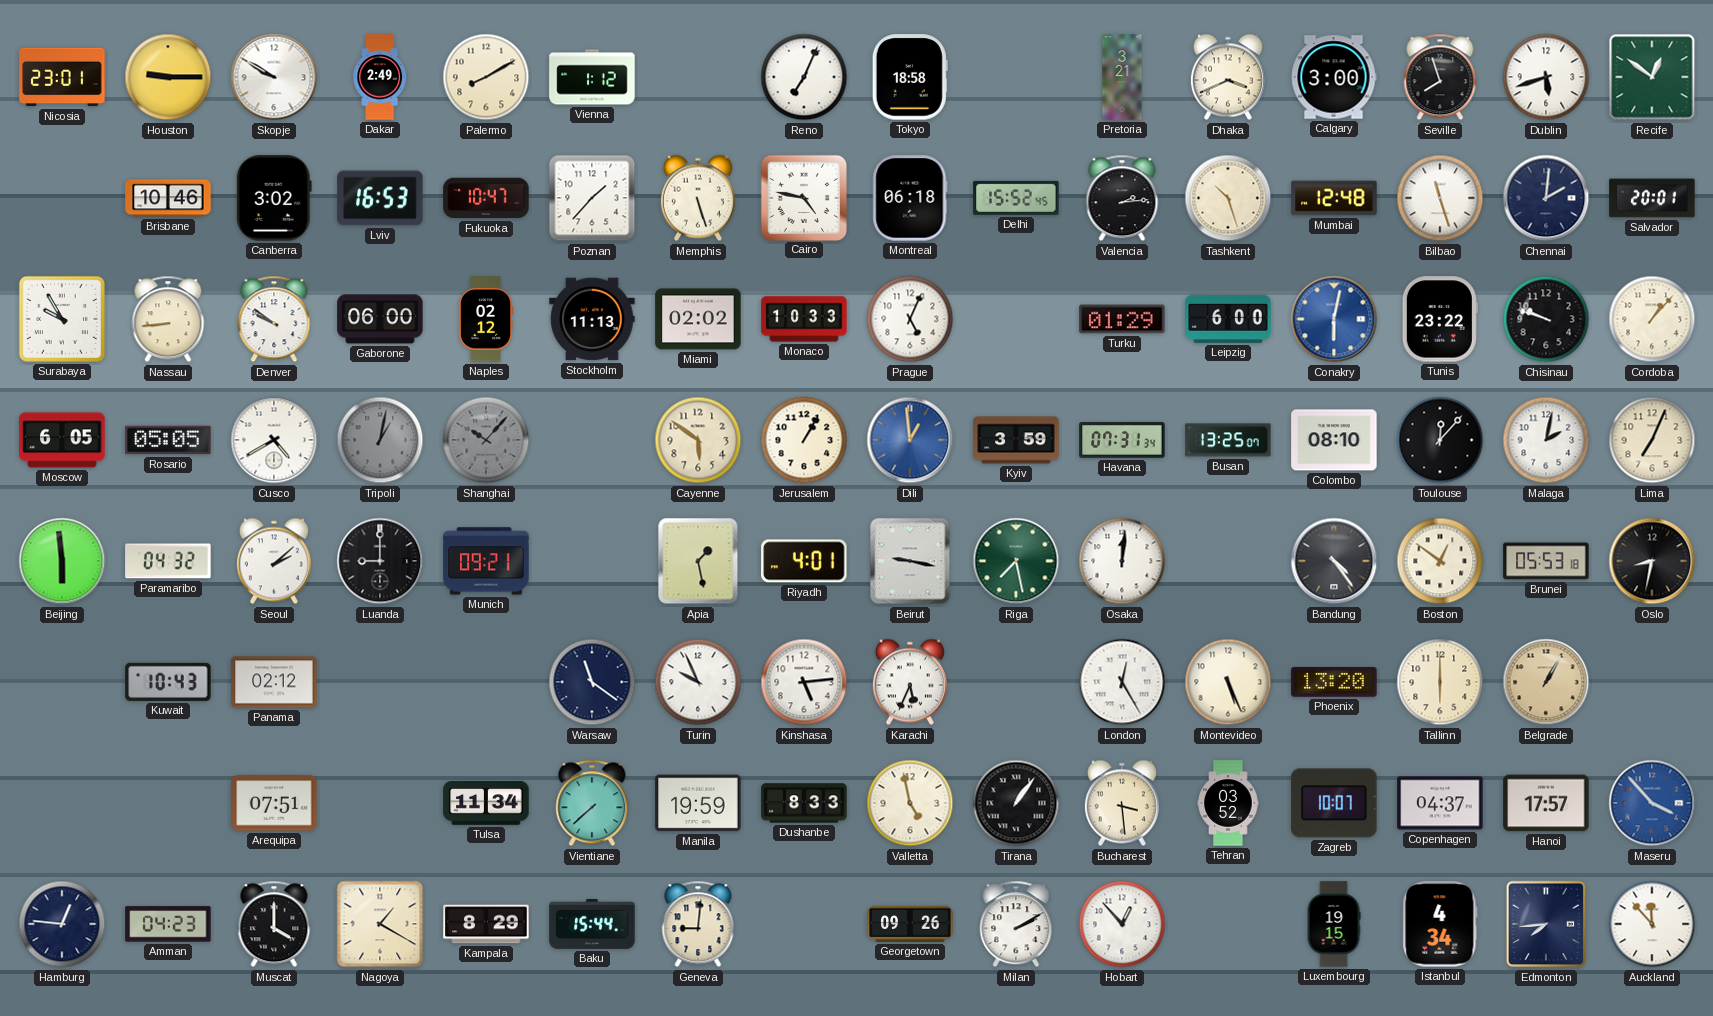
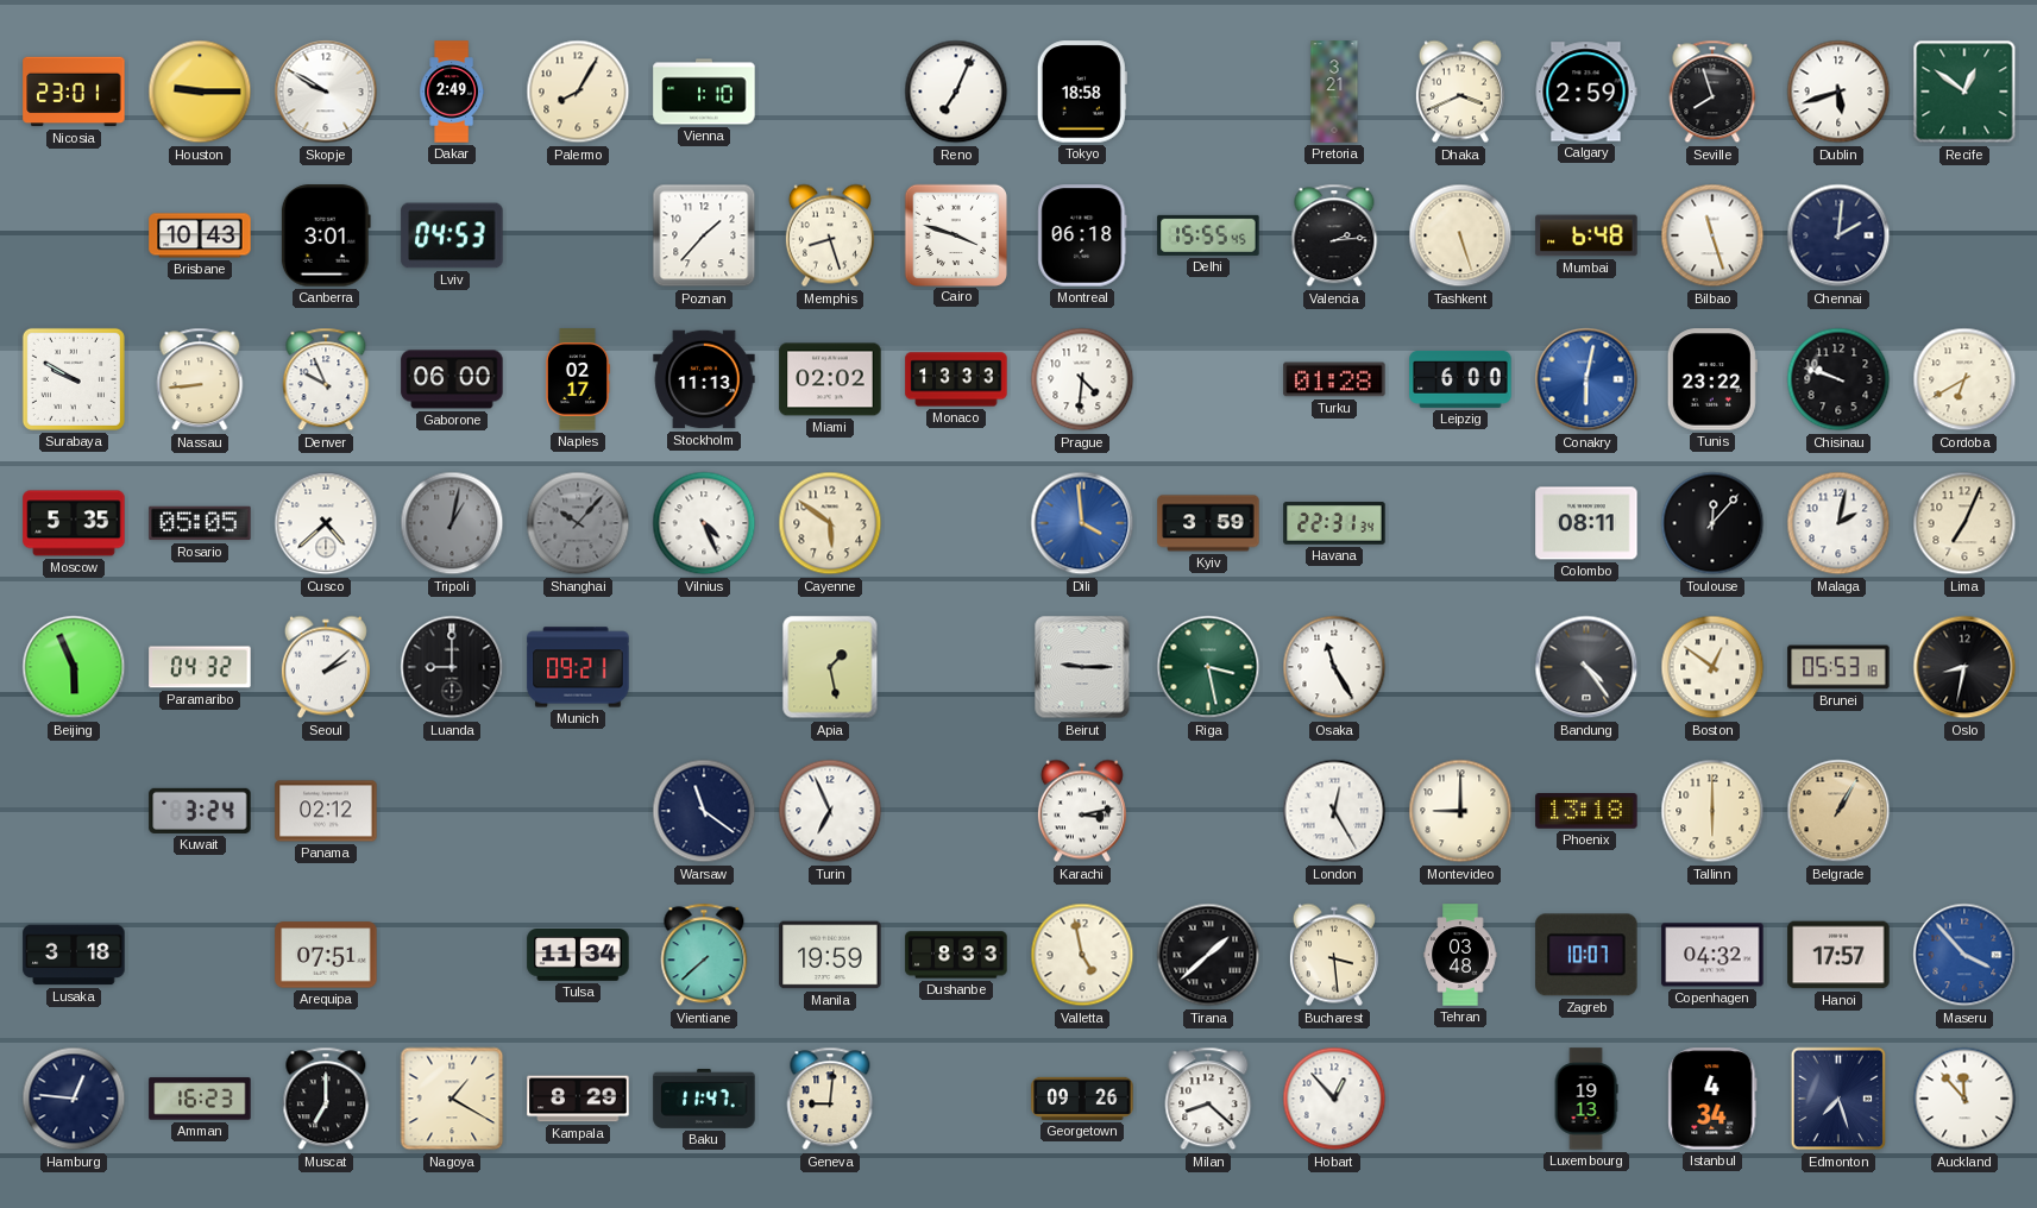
Palermo: 8:10 -> 8:05 (578, 92)
Vienna: 1:12 -> 1:10 (704, 92)
Calgary: 3:00 -> 2:59 (1586, 92)
Brisbane: 10:46 -> 10:43 (200, 235)
Canberra: 3:02 -> 3:01 (326, 235)
Lviv: 16:53 -> 04:53 (452, 235)
Fukuoka: 10:47 -> none (486, 198)
Memphis: 5:27 -> 8:27 (830, 235)
Cairo: 4:47 -> 3:48 (955, 234)
Delhi: 15:52 -> 15:55 (1208, 235)
Tashkent: 10:27 -> 5:27 (1460, 235)
Mumbai: 12:48 -> 6:48 (1586, 235)
Salvador: 20:01 -> none (1652, 198)
Surabaya: 9:55 -> 9:50 (74, 379)
Denver: 9:51 -> 9:56 (326, 379)
Naples: 02:12 -> 02:17 (578, 379)
Monaco: 10:33 -> 13:33 (956, 379)
Prague: 5:04 -> 4:31 (1082, 379)
Turku: 01:29 -> 01:28 (1334, 379)
Cordoba: 1:07 -> 6:40 (1964, 379)
Moscow: 6:05 -> 5:35 (74, 523)
Cusco: 4:40 -> 4:38 (326, 523)
Vilnius: none -> 4:26 (704, 523)
Jerusalem: 1:05 -> none (804, 440)
Dili: 12:59 -> 3:59 (1082, 523)
Havana: 07:31 -> 22:31 (1334, 523)
Busan: 13:25 -> none (1228, 440)
Colombo: 08:10 -> 08:11 (1586, 523)
Beijing: 5:59 -> 5:56 (74, 667)
Riyadh: 4:01 -> none (804, 561)
Beirut: 9:17 -> 9:15 (1082, 667)
Riga: 7:28 -> 3:28 (1208, 667)
Osaka: 12:01 -> 11:25 (1334, 667)
Kuwait: 10:43 -> 3:24 (200, 811)
Turin: 9:56 -> 6:56 (830, 811)
Kinshasa: 5:14 -> none (804, 682)
Karachi: 5:34 -> 3:13 (1082, 811)
Montevideo: 5:26 -> 9:00 (1460, 811)
Phoenix: 13:20 -> 13:18 (1586, 812)
Lusaka: none -> 3:18 (74, 955)
Tirana: 1:06 -> 1:38 (1208, 955)
Tehran: 03:52 -> 03:48 (1460, 955)
Copenhagen: 04:37 -> 04:32 (1712, 955)
Amman: 04:23 -> 16:23 (200, 1099)
Muscat: 4:00 -> 7:00 (326, 1099)
Baku: 15:44 -> 11:47 (704, 1099)
Milan: 2:10 -> 8:22 (1208, 1099)
Luxembourg: 19:15 -> 19:13 (1586, 1099)
Edmonton: 7:44 -> 7:27 (1838, 1099)
